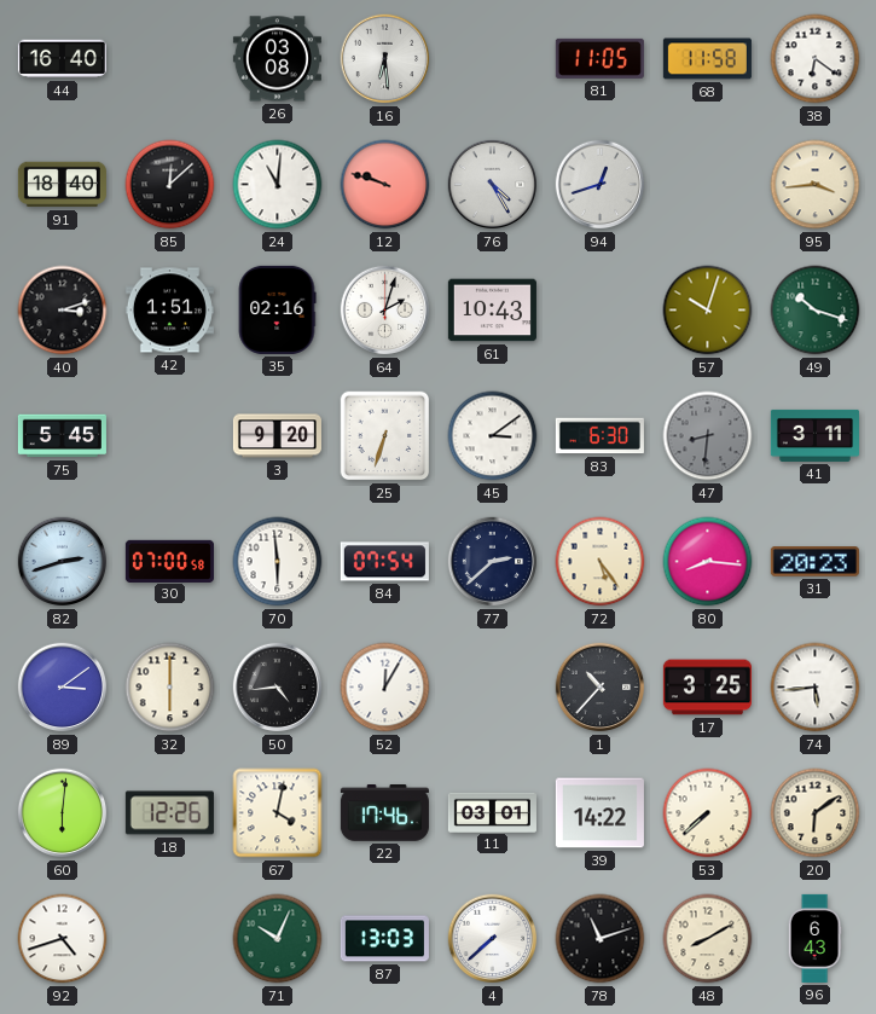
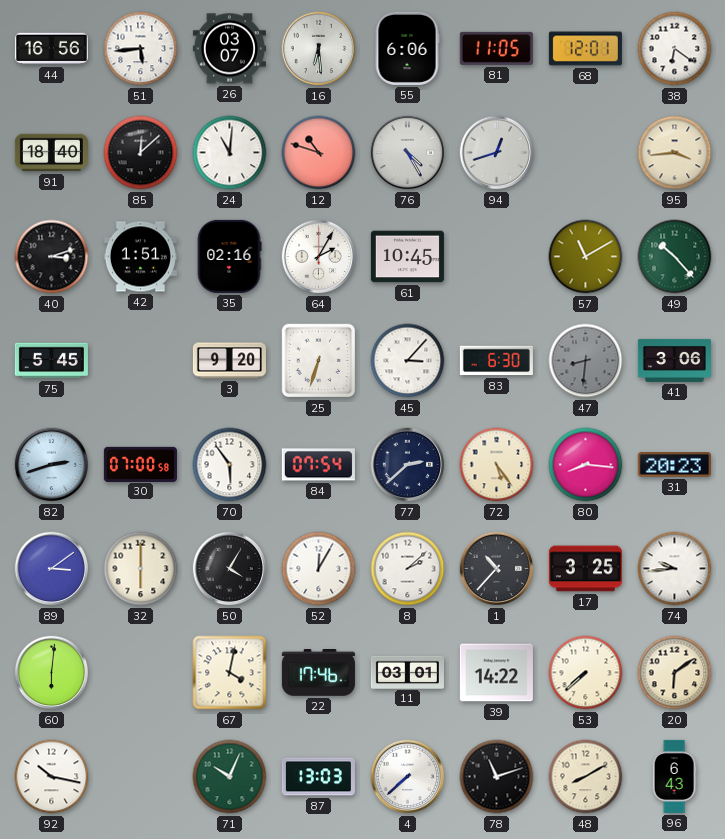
44: 16:40 -> 16:56 (51, 49)
51: none -> 5:44 (141, 49)
26: 03:08 -> 03:07 (229, 49)
55: none -> 6:06 (407, 48)
68: 11:58 -> 12:01 (585, 49)
12: 9:48 -> 10:48 (319, 153)
64: 2:03 -> 2:05 (319, 257)
61: 10:43 -> 10:45 (407, 257)
57: 10:03 -> 11:10 (586, 257)
49: 10:18 -> 10:23 (675, 257)
45: 3:09 -> 3:07 (408, 361)
41: 3:11 -> 3:06 (674, 360)
70: 5:59 -> 5:54 (230, 465)
50: 4:44 -> 4:05 (230, 569)
8: none -> 2:08 (408, 569)
74: 5:44 -> 9:44 (675, 569)
18: 12:26 -> none (169, 813)
92: 4:42 -> 10:17 (52, 777)
